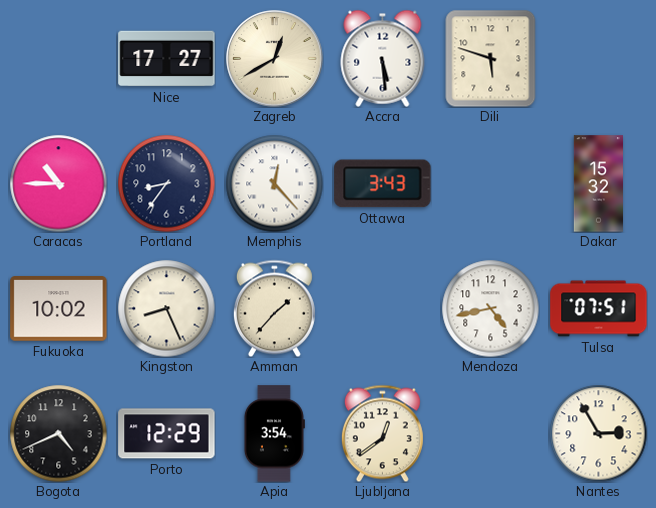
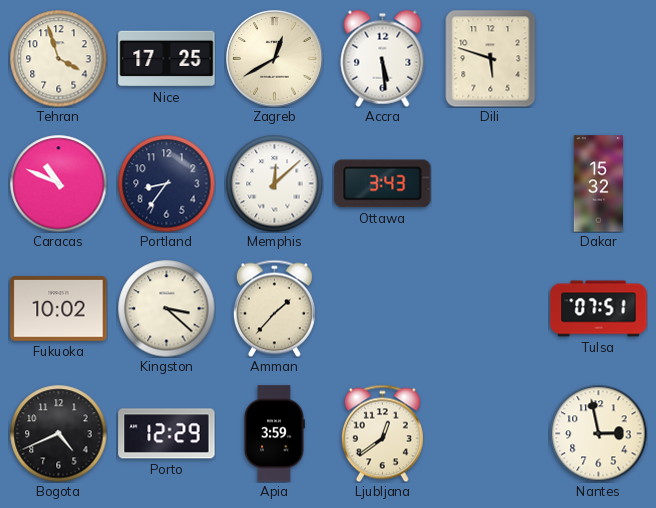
Tehran: none -> 3:57 (58, 58)
Nice: 17:27 -> 17:25 (167, 59)
Caracas: 10:45 -> 10:49 (58, 183)
Memphis: 12:23 -> 12:08 (274, 183)
Kingston: 8:26 -> 3:22 (166, 308)
Mendoza: 4:43 -> none (490, 308)
Apia: 3:54 -> 3:59 (274, 434)
Nantes: 2:55 -> 2:58 (598, 433)
